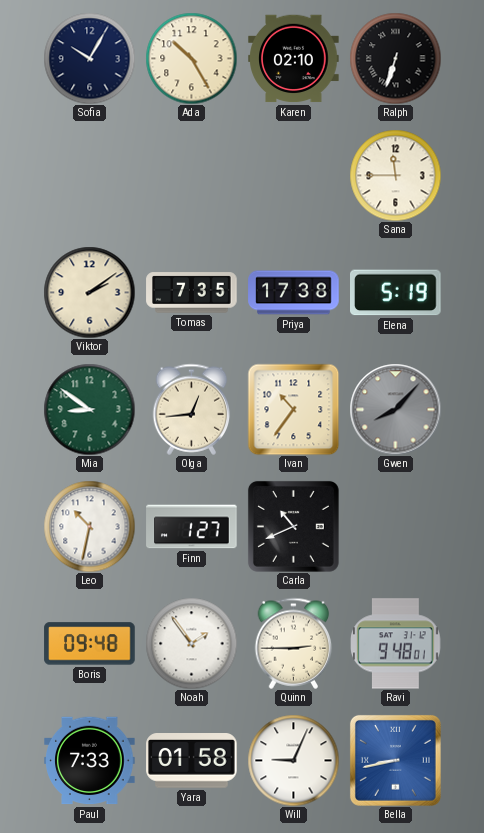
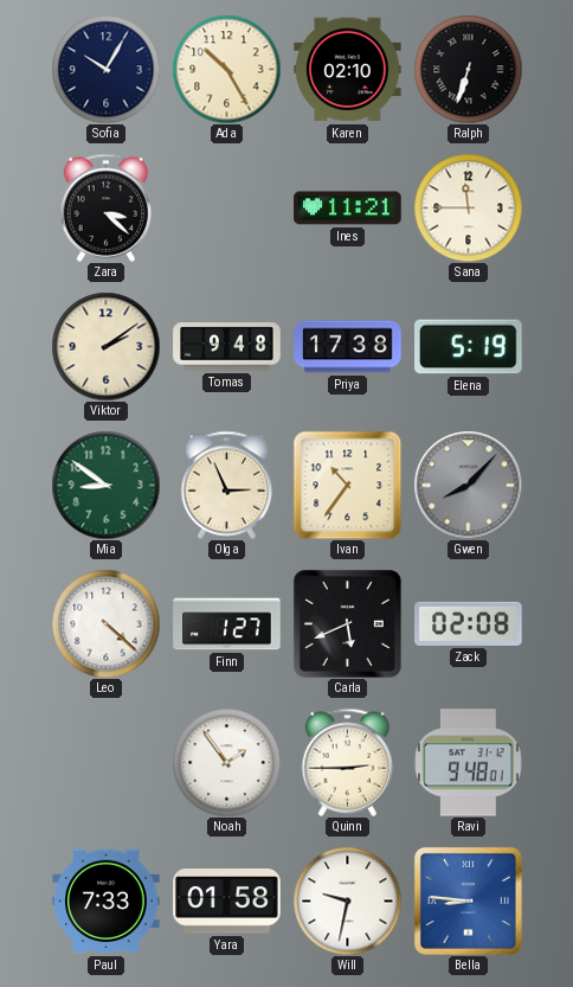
Zara: none -> 3:22 (107, 207)
Ines: none -> 11:21 (348, 209)
Tomas: 7:35 -> 9:48 (227, 347)
Olga: 12:44 -> 2:56 (227, 485)
Leo: 10:32 -> 4:22 (105, 623)
Carla: 10:41 -> 5:41 (347, 623)
Zack: none -> 02:08 (469, 623)
Boris: 09:48 -> none (90, 644)
Will: 9:04 -> 9:32 (347, 901)
Bella: 8:43 -> 8:46 (468, 901)
